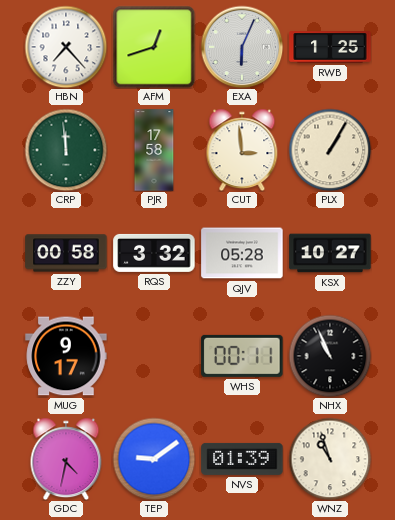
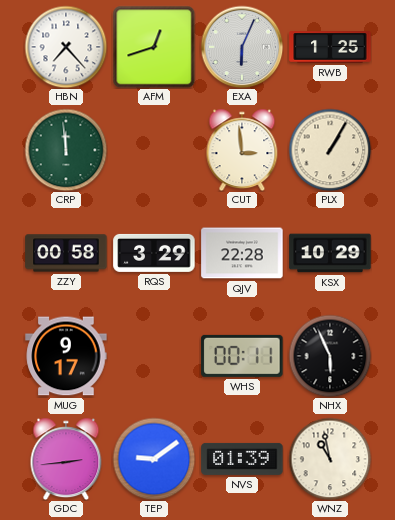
PJR: 17:58 -> none (154, 150)
RQS: 3:32 -> 3:29 (154, 253)
QJV: 05:28 -> 22:28 (242, 253)
KSX: 10:27 -> 10:29 (330, 253)
NHX: 10:56 -> 5:56 (330, 356)
GDC: 4:32 -> 2:44 (66, 459)
WNZ: 10:57 -> 10:58 (330, 459)
